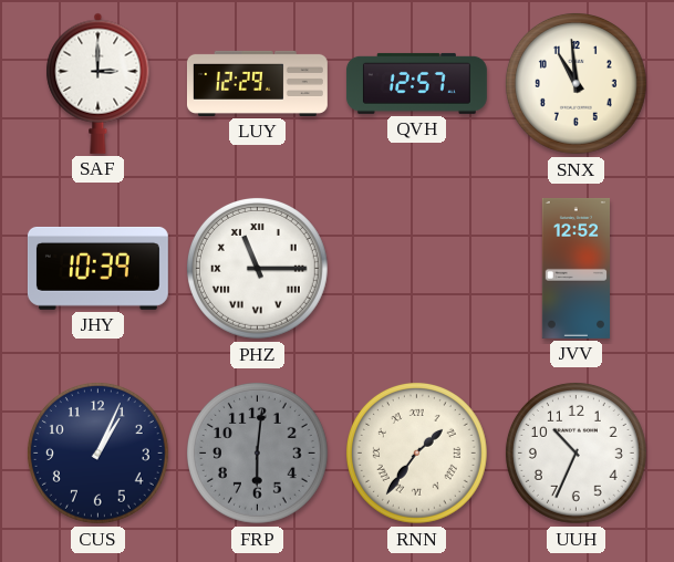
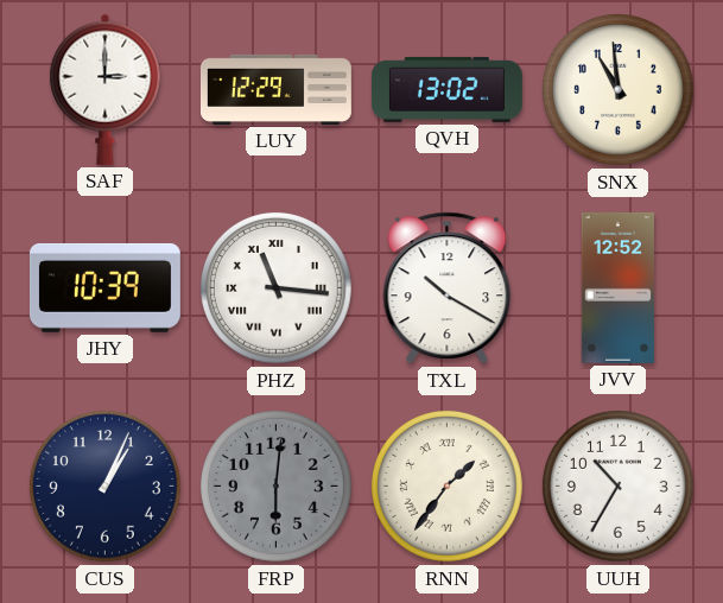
QVH: 12:57 -> 13:02 (446, 89)
PHZ: 11:15 -> 11:16 (275, 287)
TXL: none -> 10:20 (448, 288)
UUH: 10:34 -> 10:35 (617, 485)
